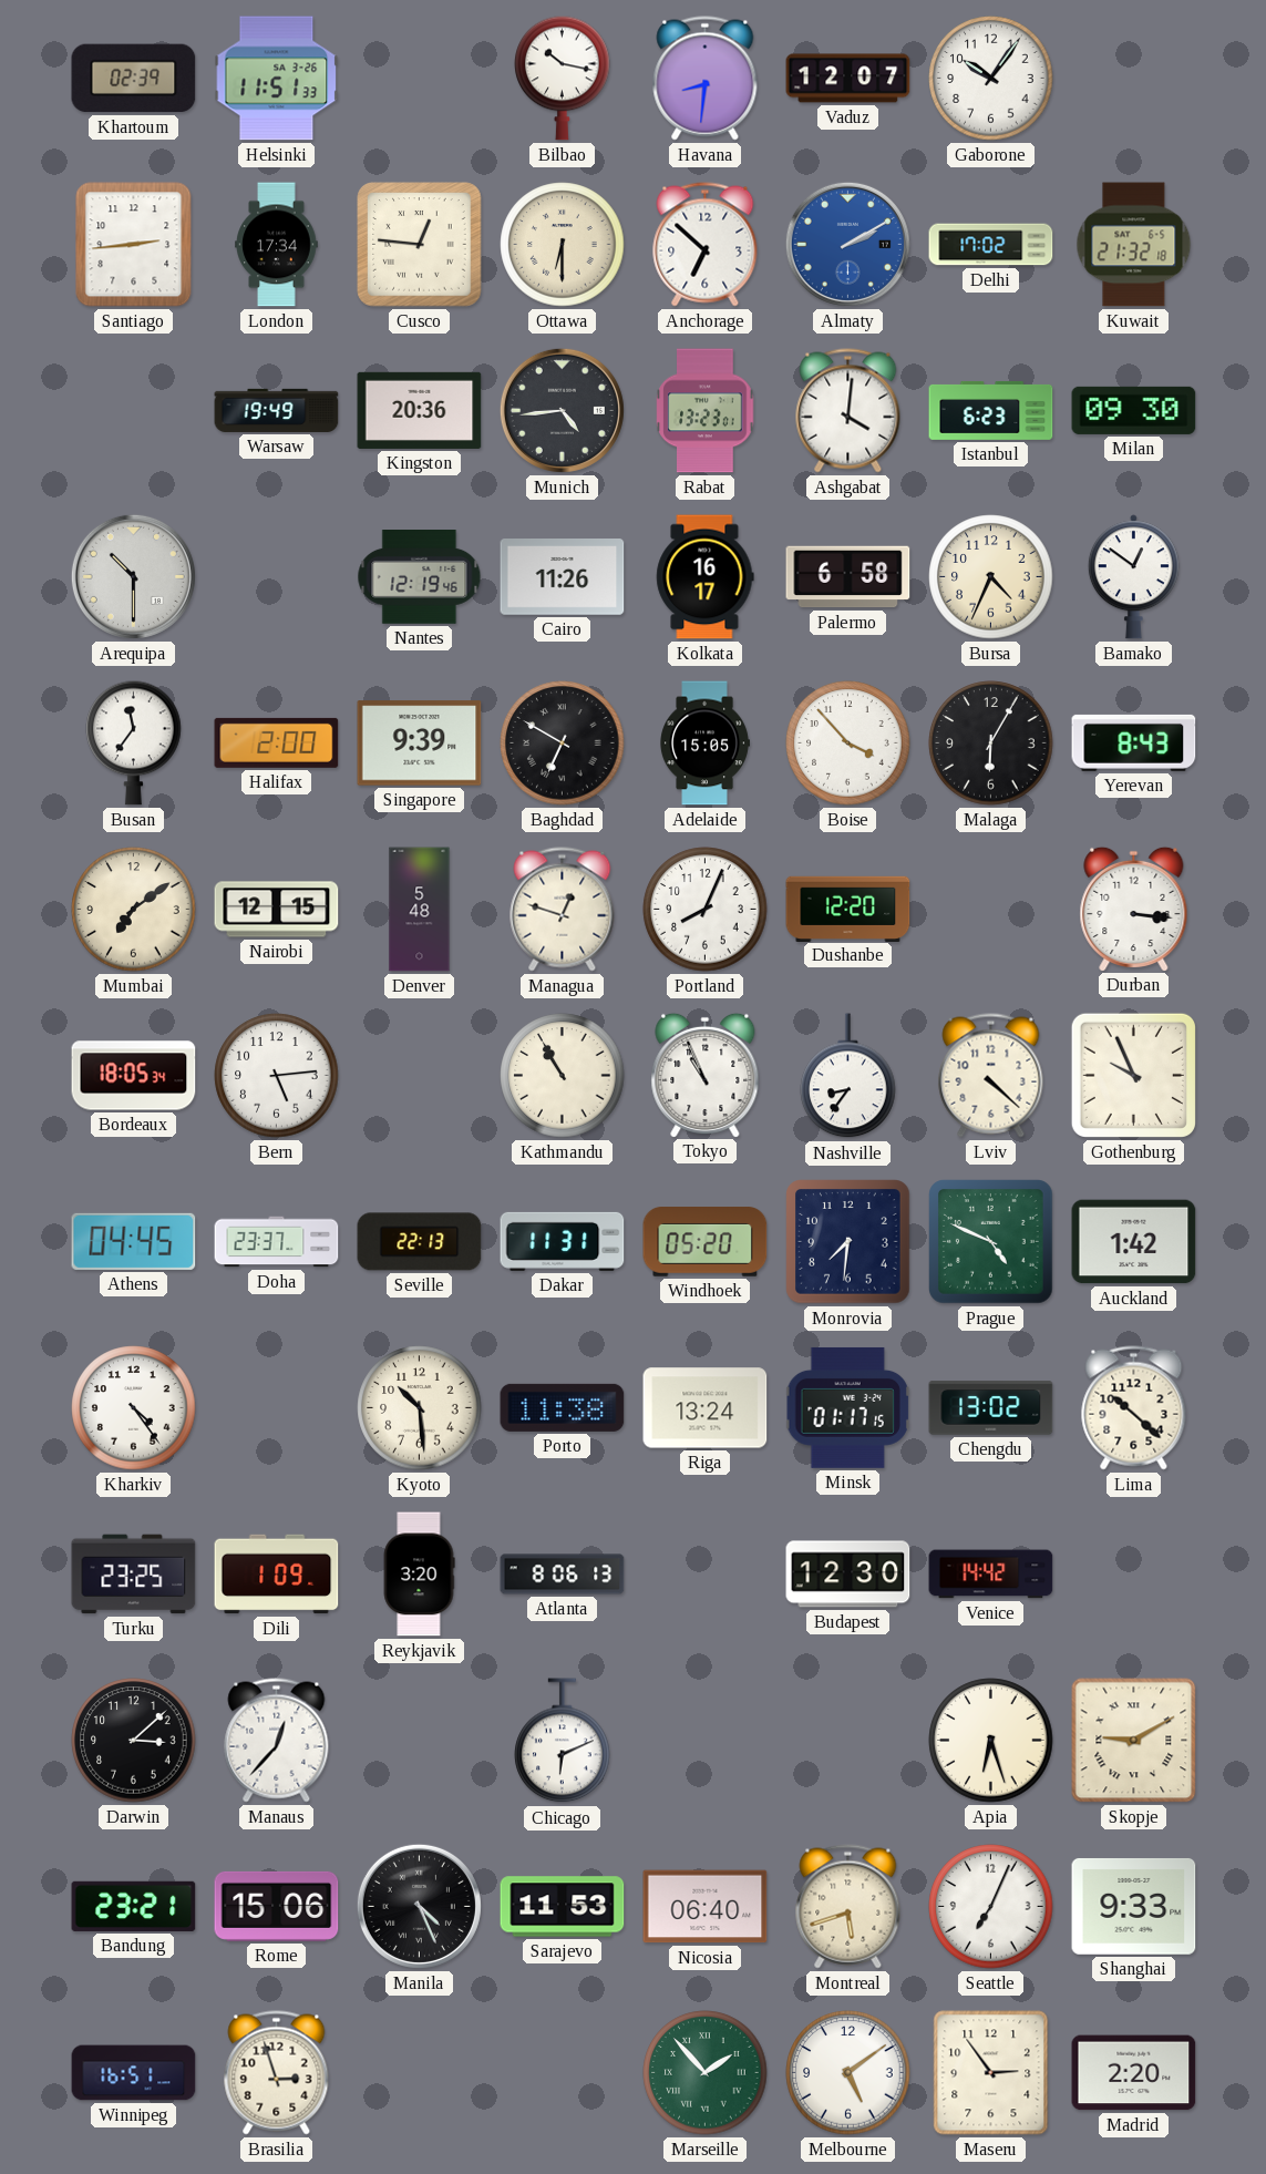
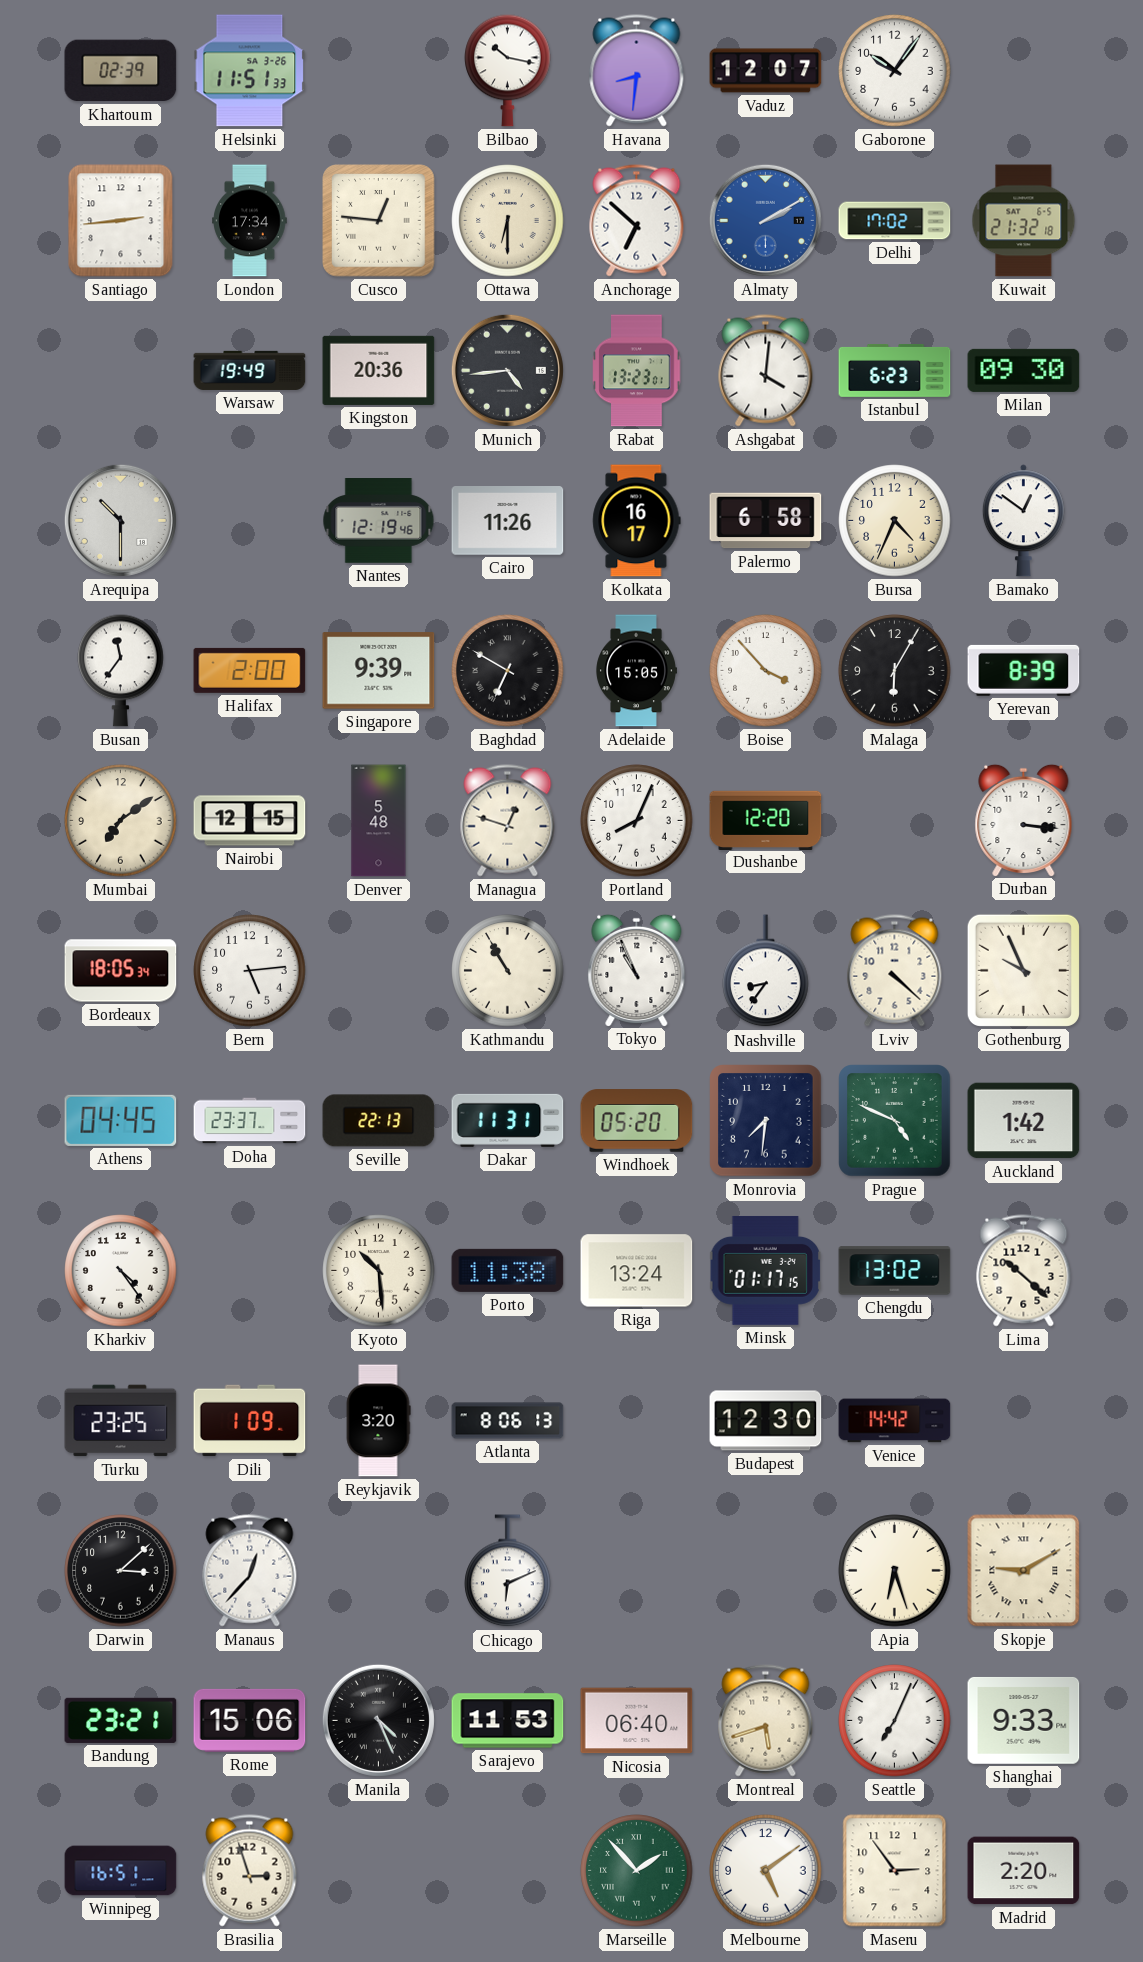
Yerevan: 8:43 -> 8:39 (1024, 670)
